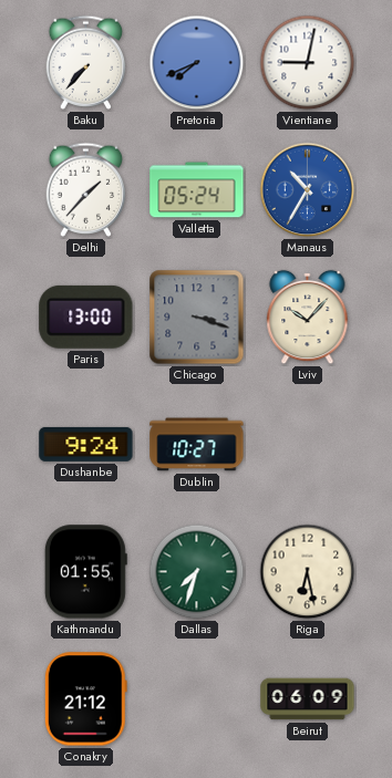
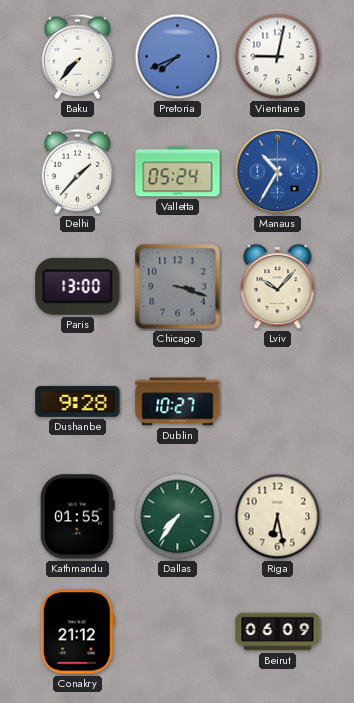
Dushanbe: 9:24 -> 9:28 (78, 401)
Dallas: 7:33 -> 7:36 (178, 517)
